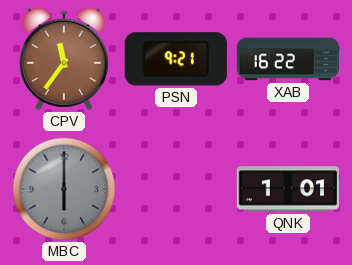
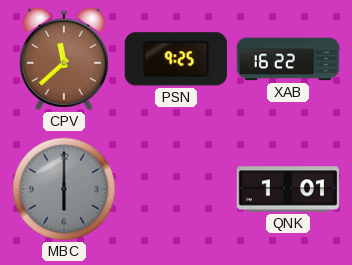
CPV: 11:36 -> 11:38 (64, 59)
PSN: 9:21 -> 9:25 (176, 59)
